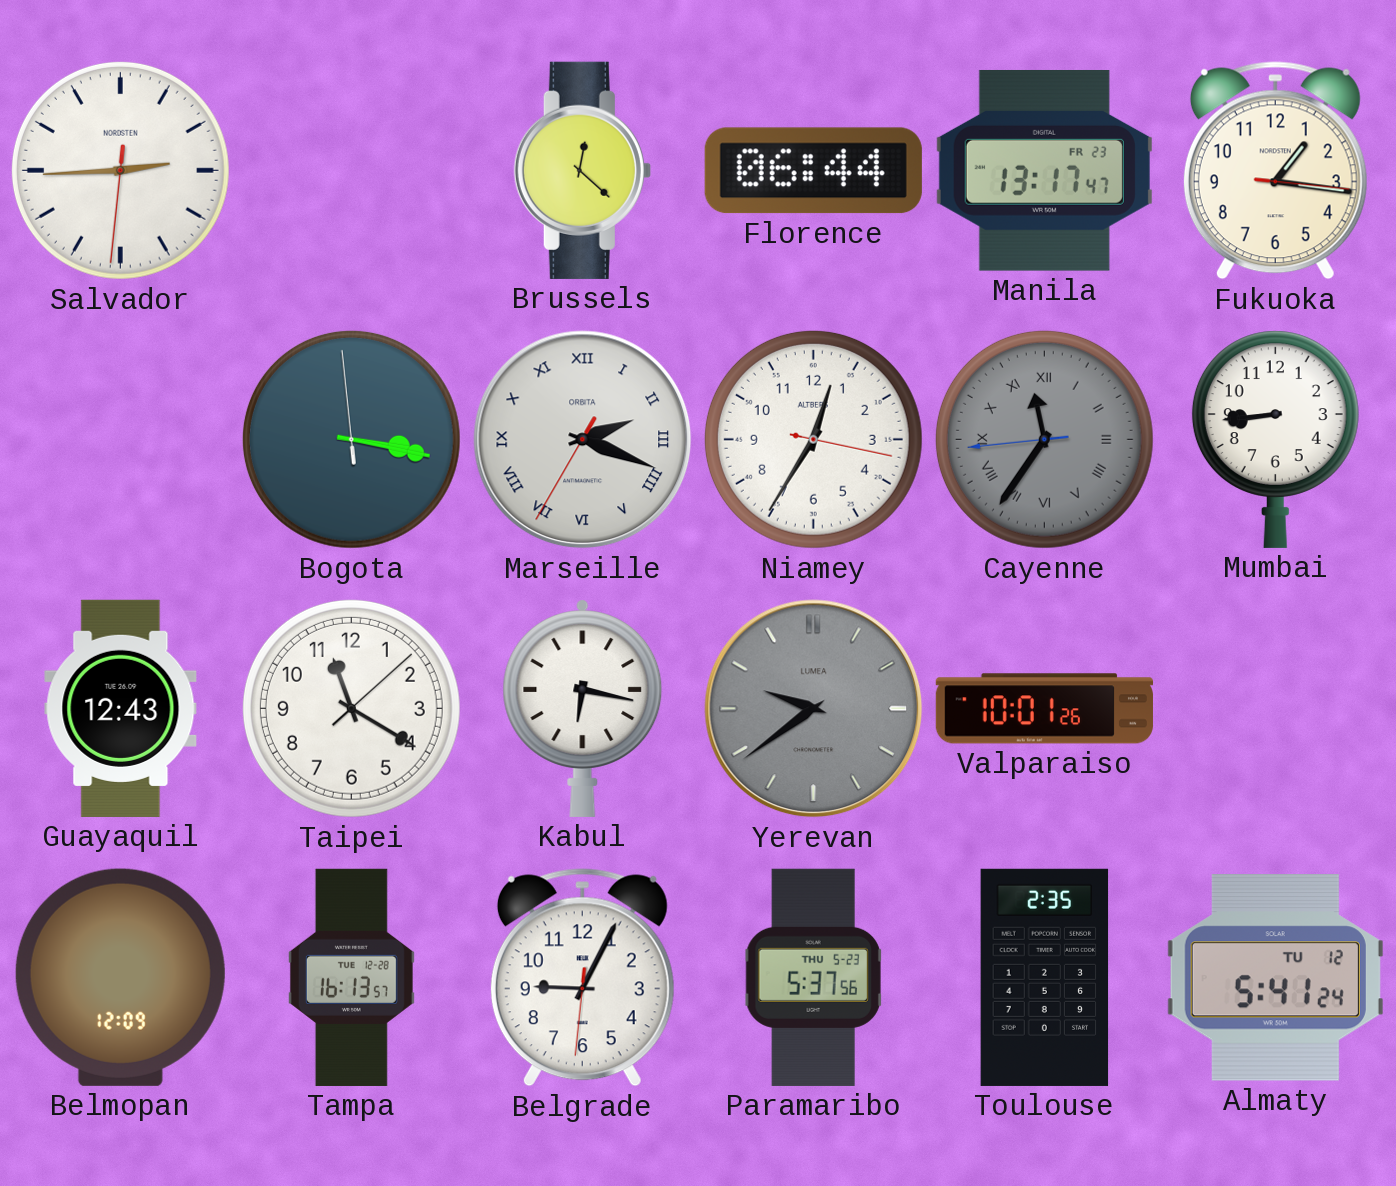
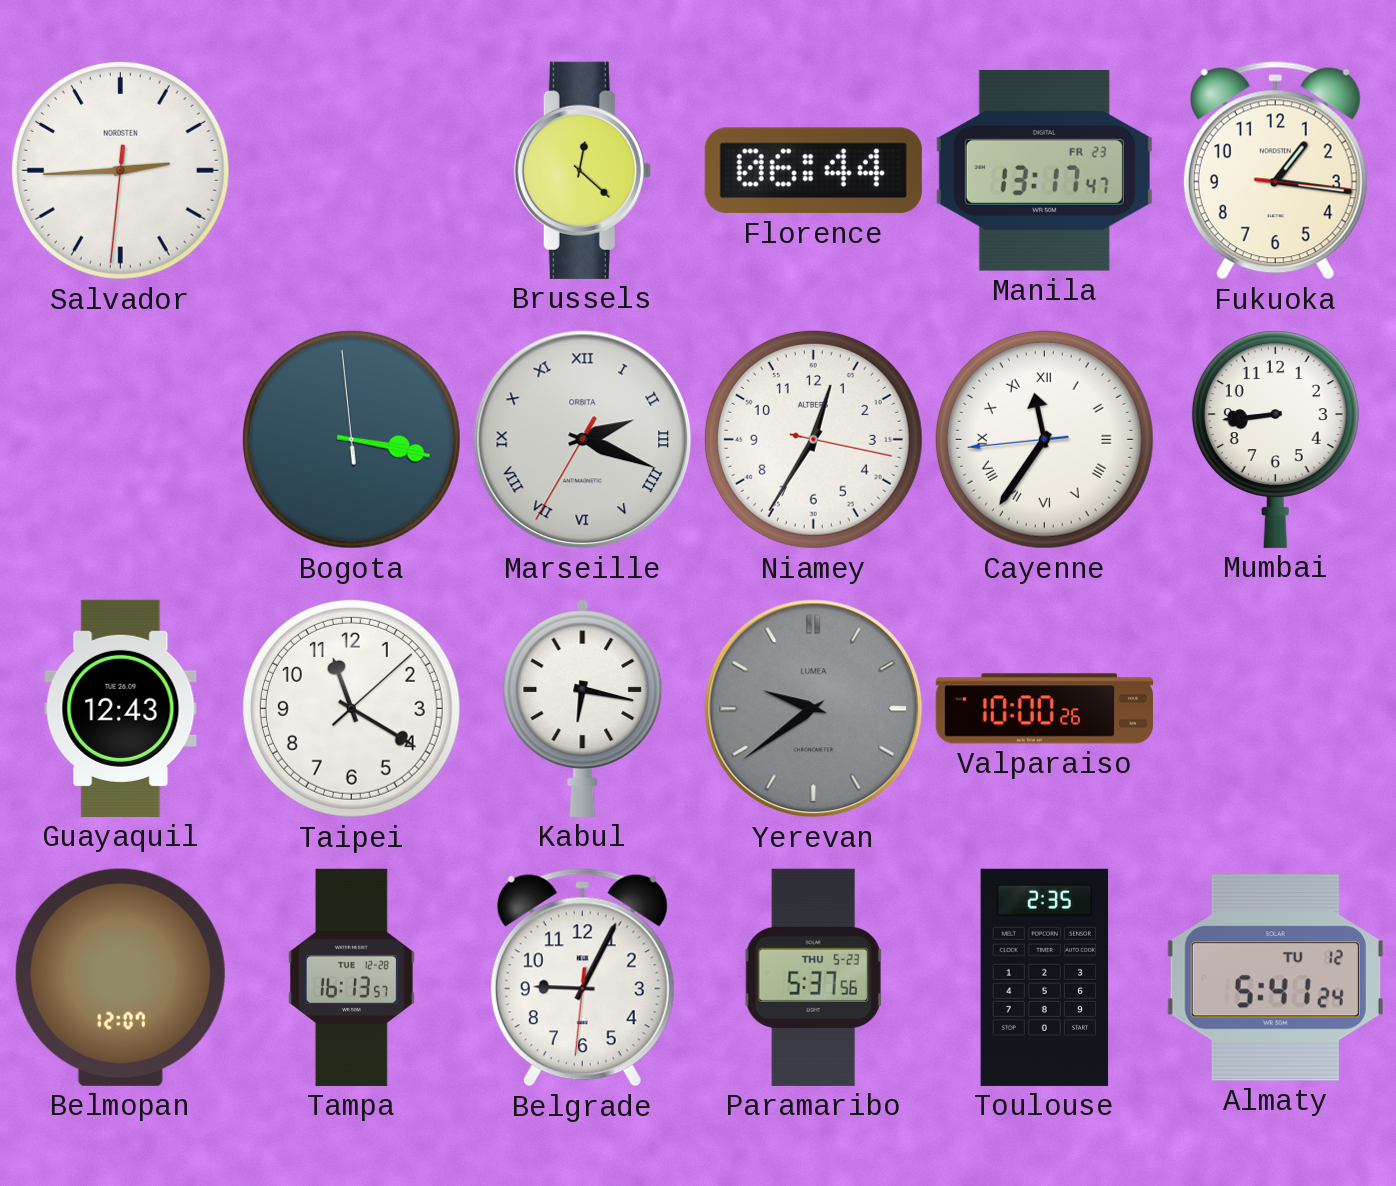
Cayenne dial: grey -> white (1044, 439)
Valparaiso: 10:01 -> 10:00 (1044, 709)
Belmopan: 12:09 -> 12:07 (120, 977)
